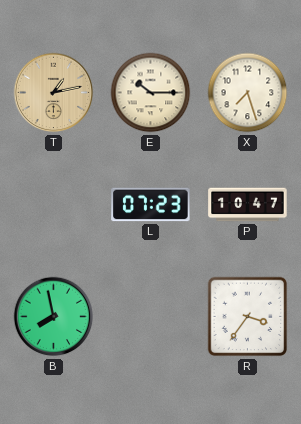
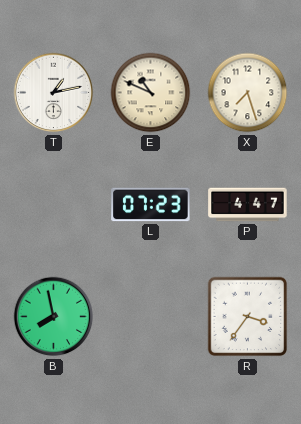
T dial: champagne -> white (54, 93)
E: 10:15 -> 10:49 (151, 93)
P: 10:47 -> 4:47 (248, 205)
